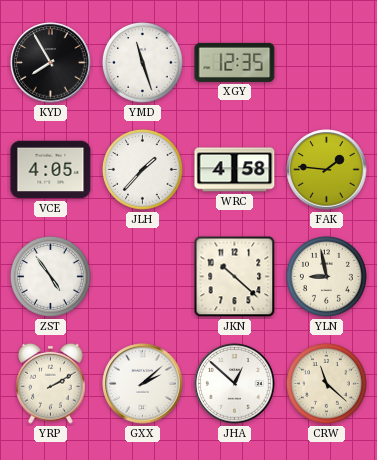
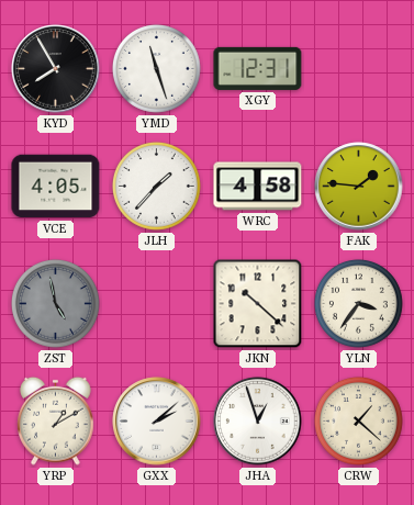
XGY: 12:35 -> 12:31 (258, 68)
ZST: 4:54 -> 4:58 (56, 304)
ZST dial: white -> grey (56, 304)
YLN: 8:58 -> 3:36 (359, 304)
YRP: 2:10 -> 1:10 (56, 420)
JHA: 12:52 -> 12:57 (258, 422)
CRW: 11:22 -> 1:22 (359, 422)
